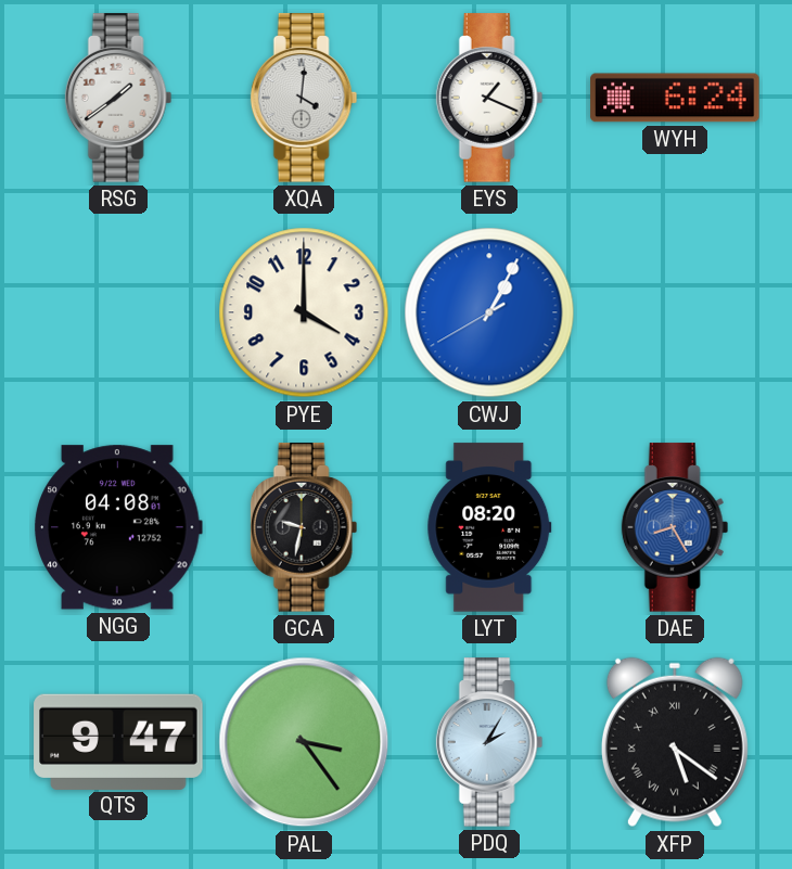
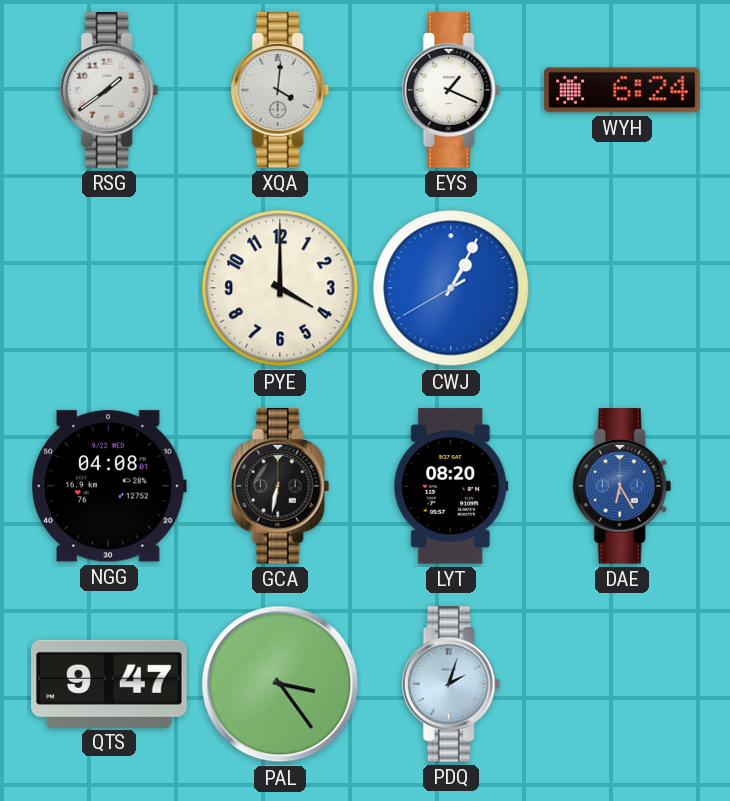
GCA: 9:32 -> 6:32 (280, 486)
DAE: 8:25 -> 6:25 (622, 486)
PDQ: 2:05 -> 2:03 (451, 684)
XFP: 5:21 -> none (675, 742)
